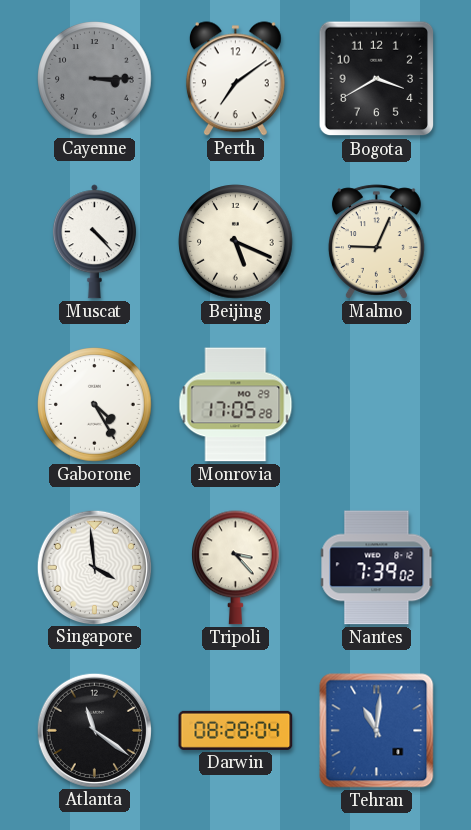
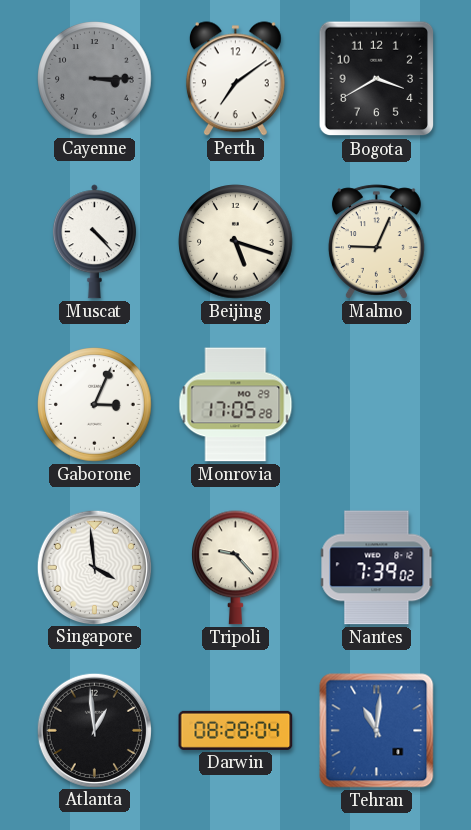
Beijing: 5:19 -> 5:18 (236, 242)
Gaborone: 4:25 -> 3:04 (95, 405)
Tripoli: 3:23 -> 9:23 (236, 568)
Atlanta: 11:21 -> 12:59 (94, 730)
